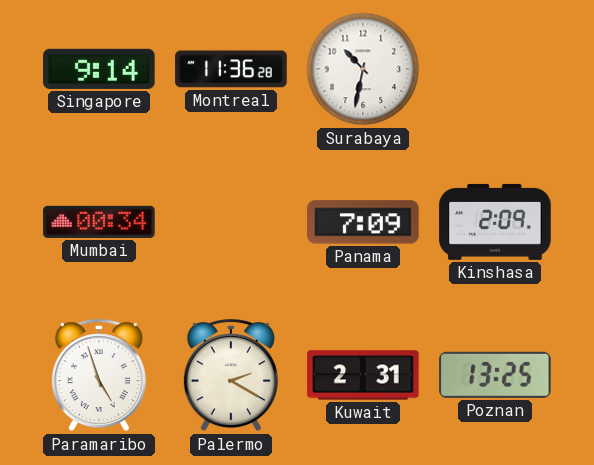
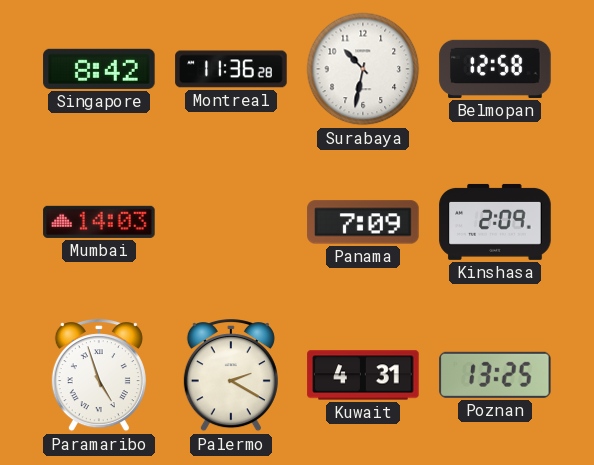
Singapore: 9:14 -> 8:42 (99, 69)
Belmopan: none -> 12:58 (495, 69)
Mumbai: 00:34 -> 14:03 (99, 222)
Kuwait: 2:31 -> 4:31 (363, 375)
